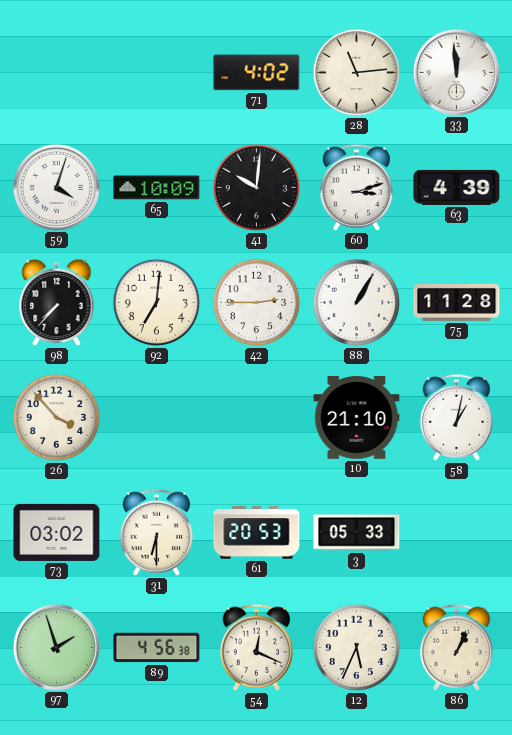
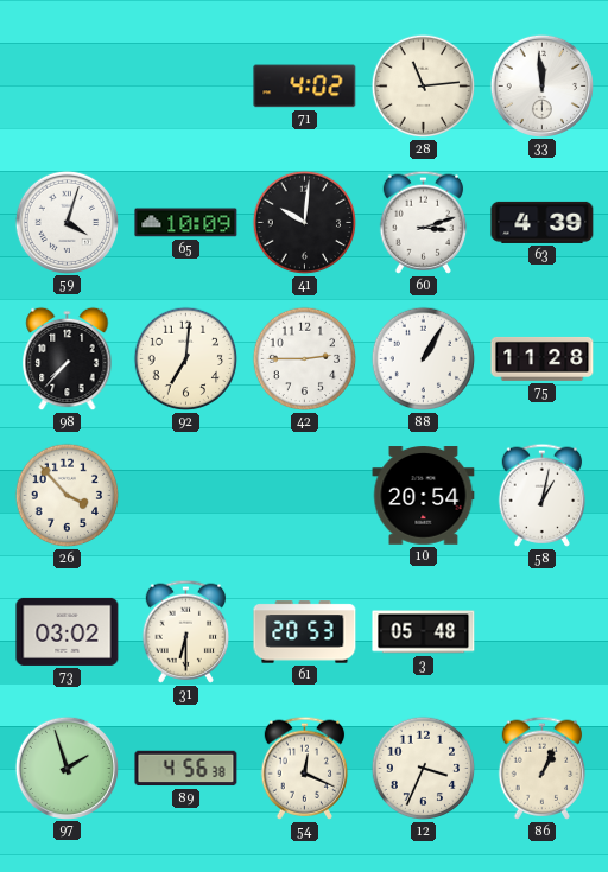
10: 21:10 -> 20:54 (424, 496)
3: 05:33 -> 05:48 (424, 632)
12: 5:34 -> 3:34 (424, 769)
